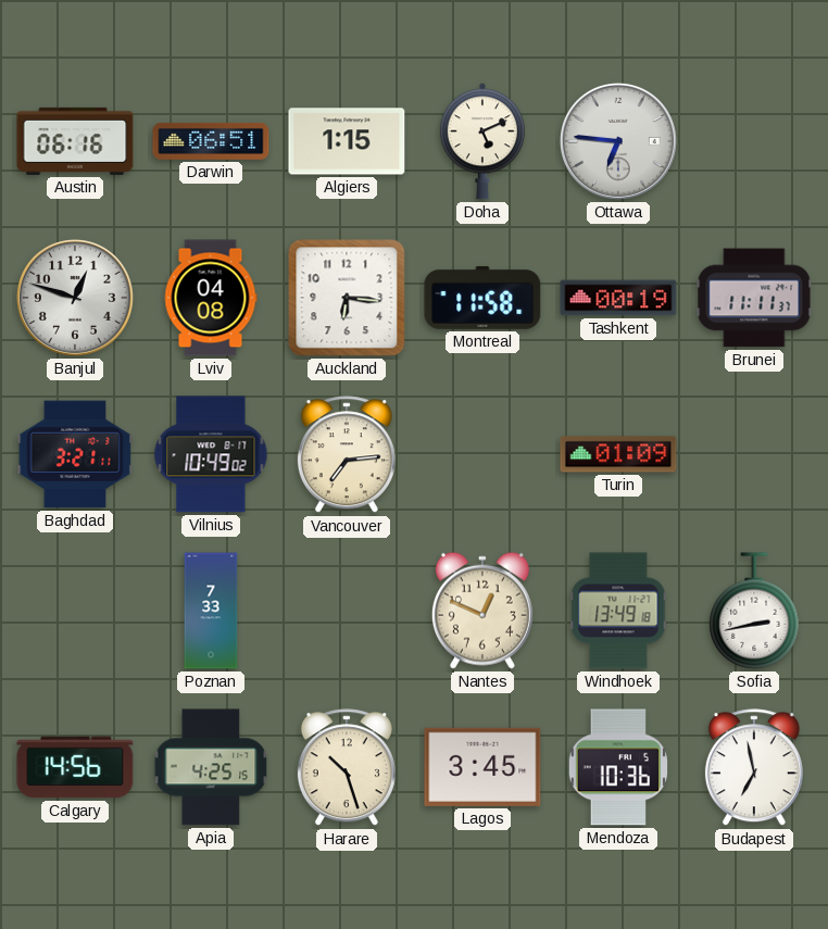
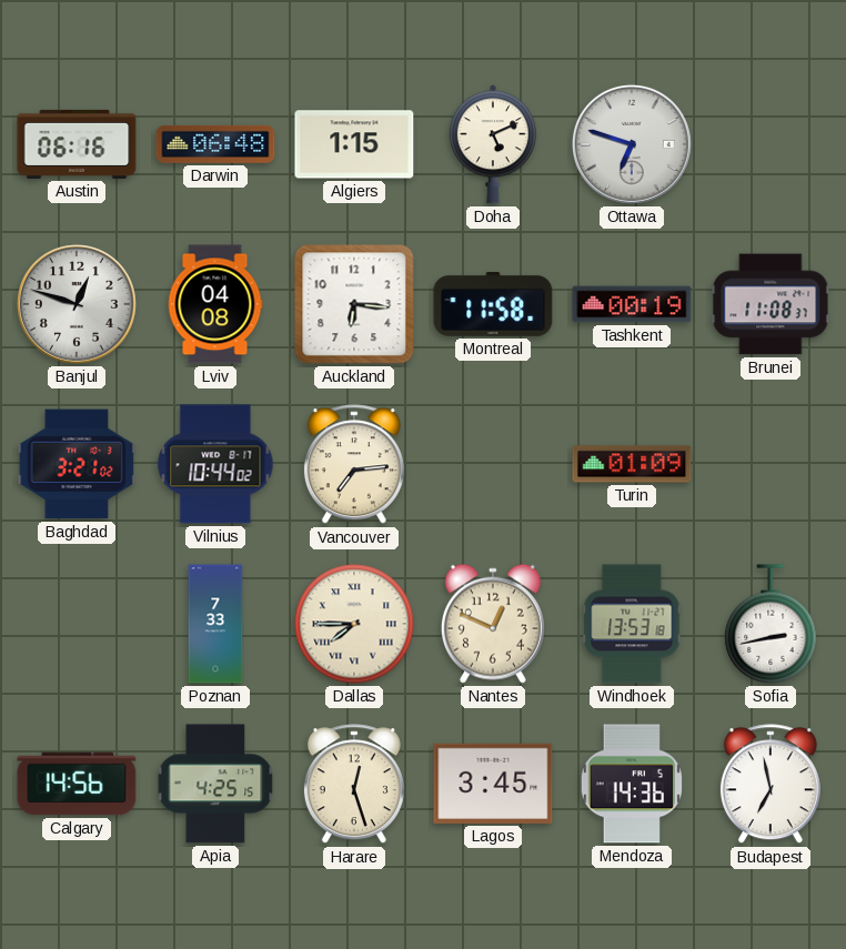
Darwin: 06:51 -> 06:48 (215, 144)
Ottawa: 6:46 -> 6:48 (632, 144)
Brunei: 11:11 -> 11:08 (771, 304)
Baghdad: 3:21:11 -> 3:21:02 (77, 464)
Vilnius: 10:49 -> 10:44 (215, 464)
Dallas: none -> 7:45 (354, 624)
Windhoek: 13:49 -> 13:53 (632, 624)
Harare: 10:27 -> 12:27 (354, 785)
Mendoza: 10:36 -> 14:36 (632, 784)
